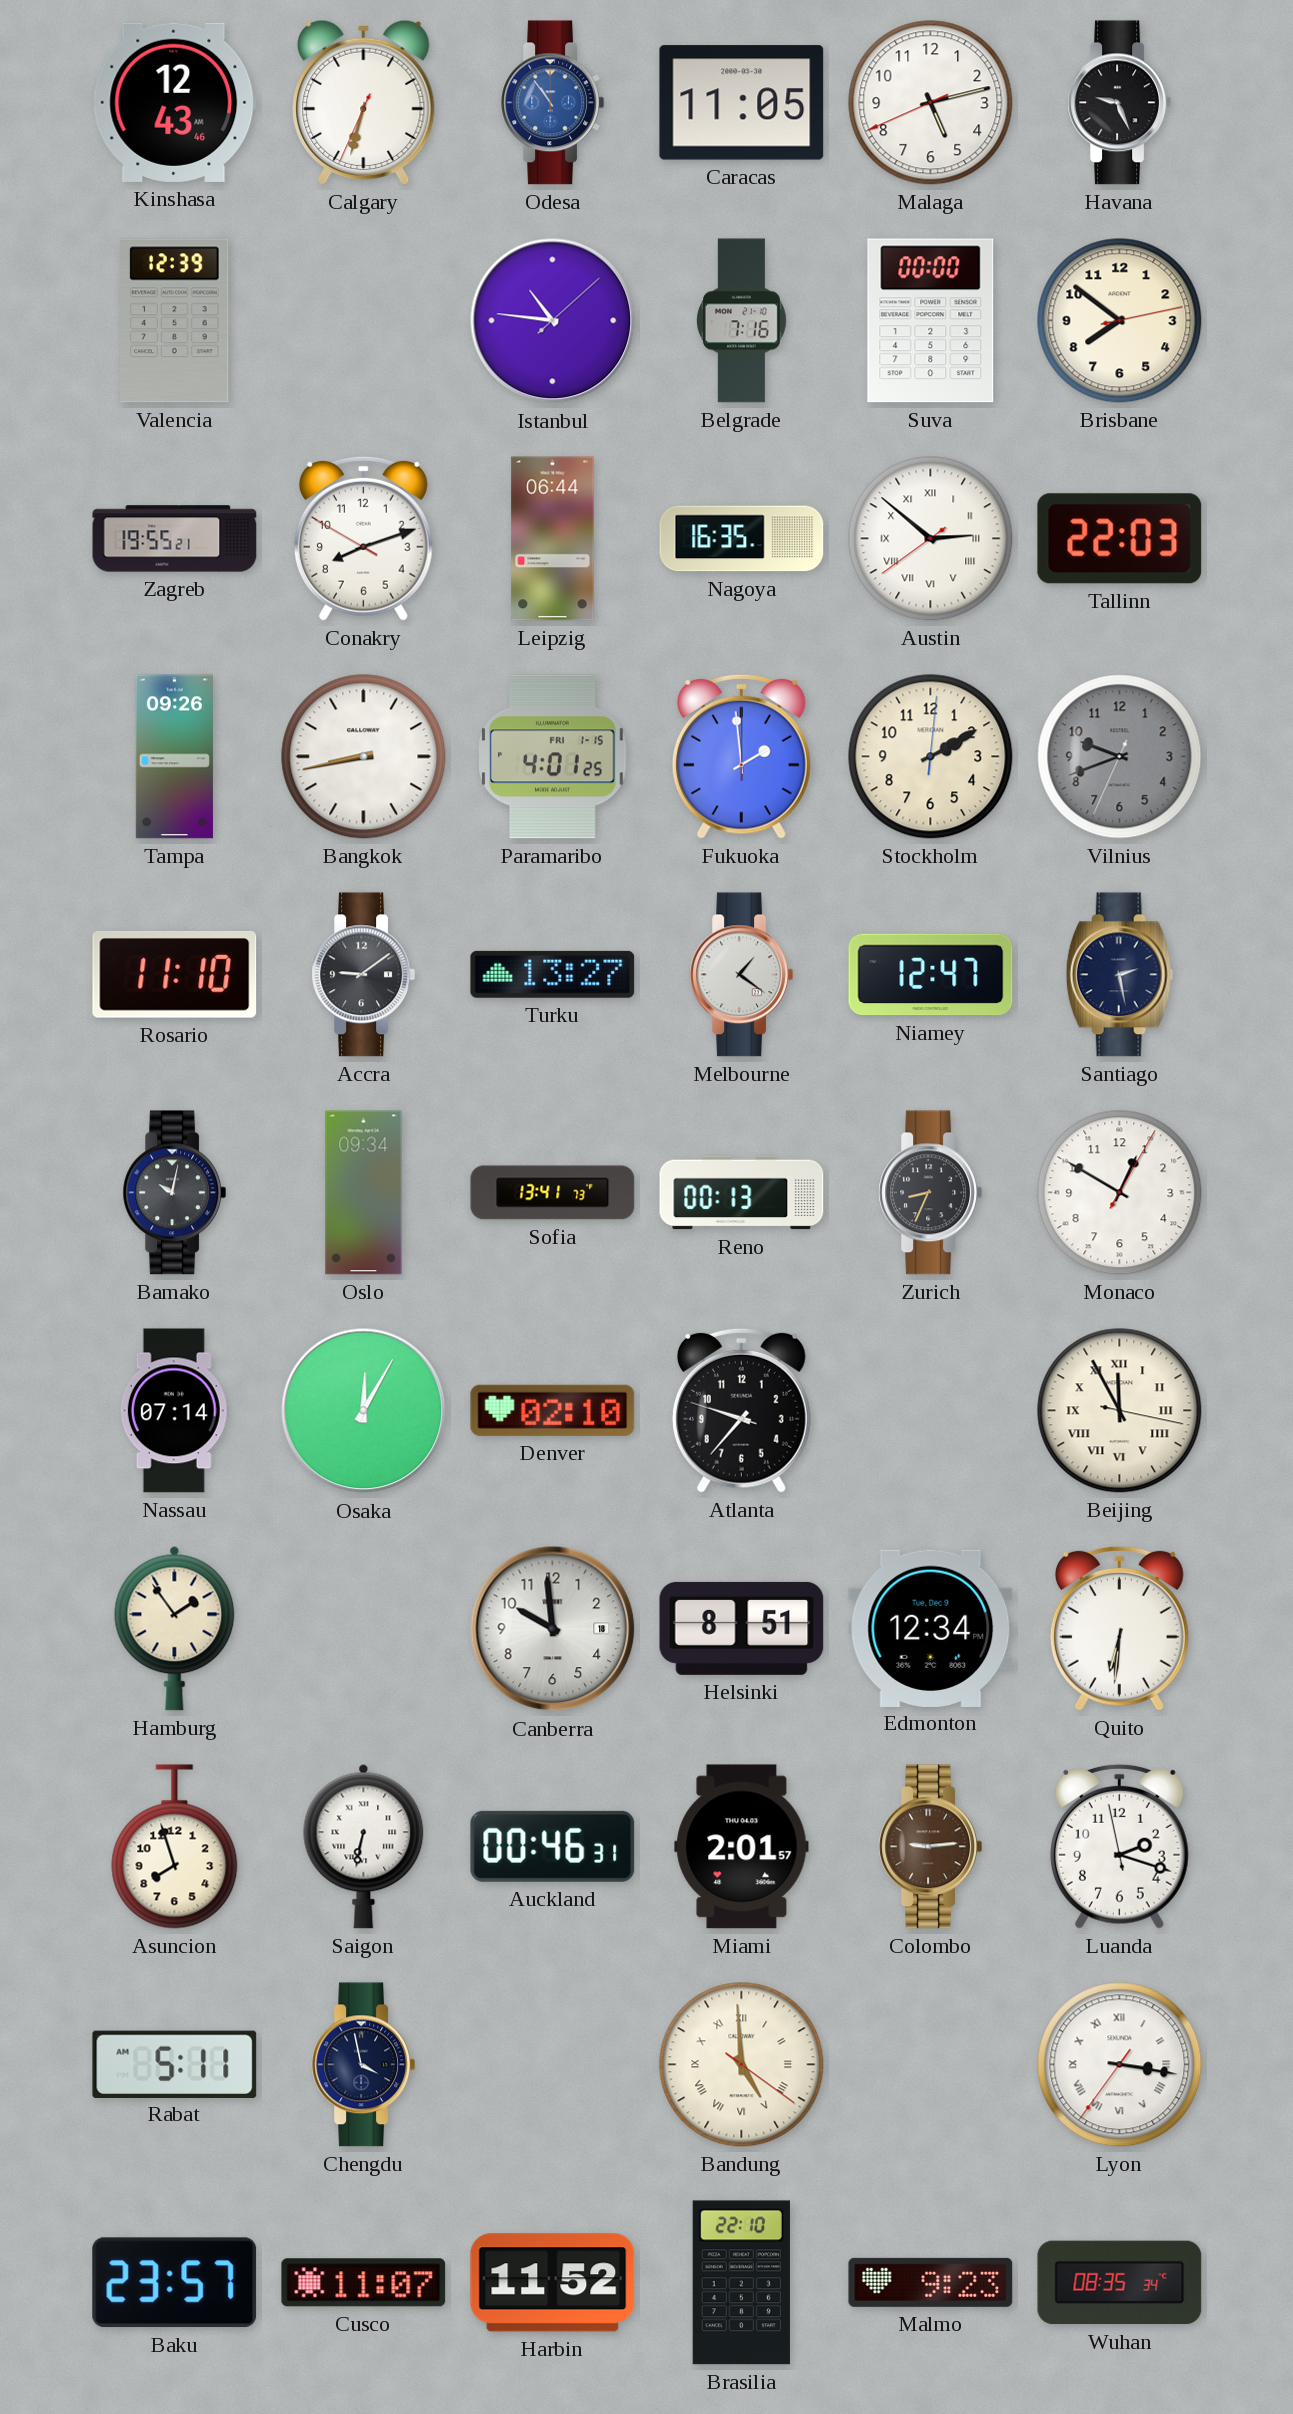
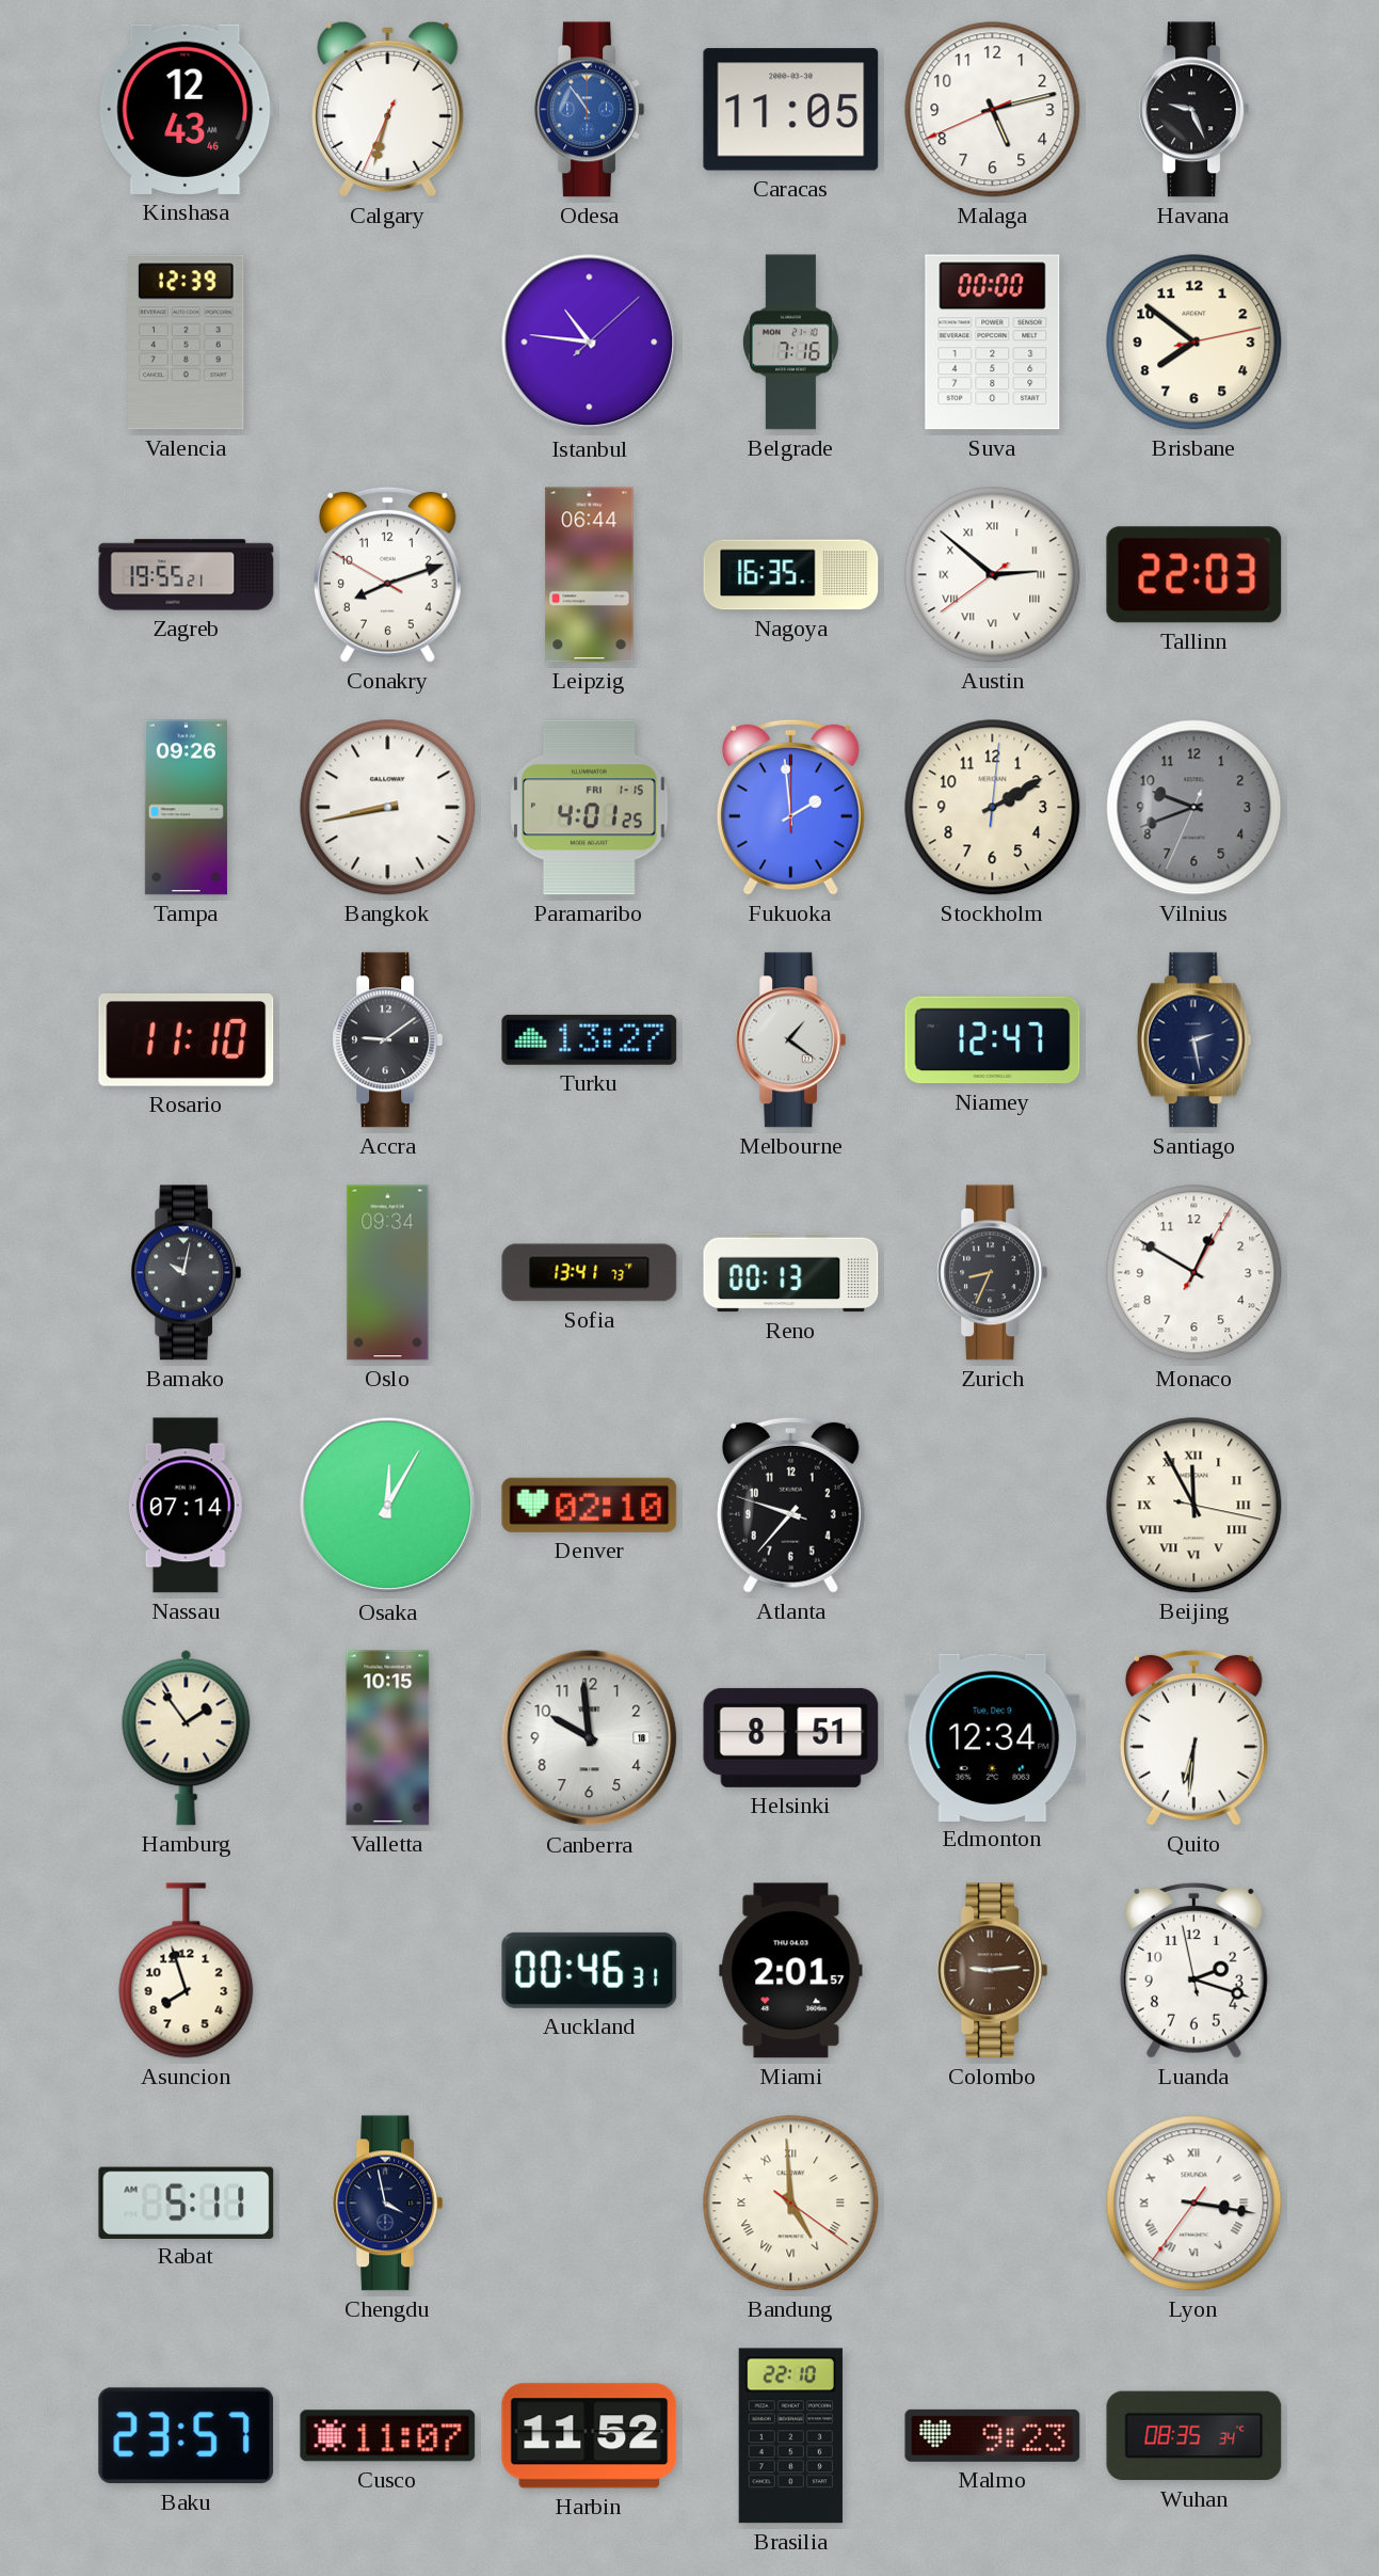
Valletta: none -> 10:15 (388, 1738)
Saigon: 6:32 -> none (364, 1846)
